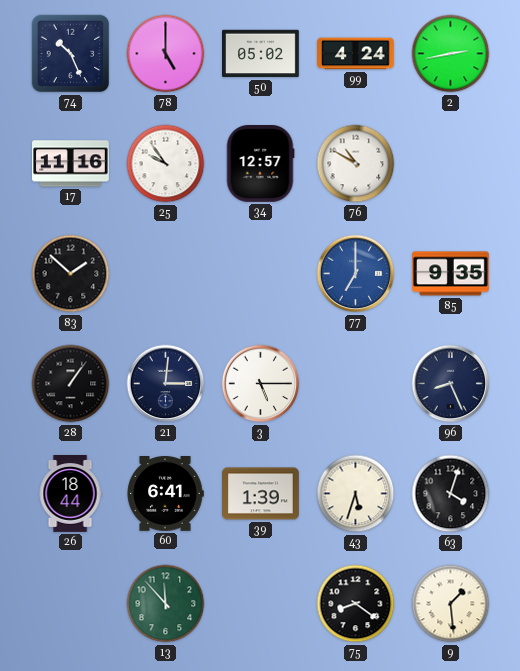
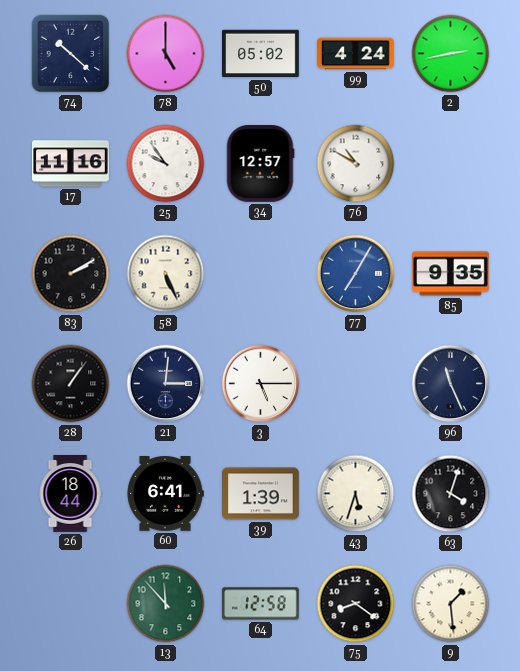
74: 10:26 -> 10:22 (71, 54)
83: 1:52 -> 2:10 (71, 274)
58: none -> 5:26 (166, 274)
77: 7:00 -> 7:05 (356, 274)
96: 8:26 -> 11:26 (451, 384)
64: none -> 12:58 (260, 604)
